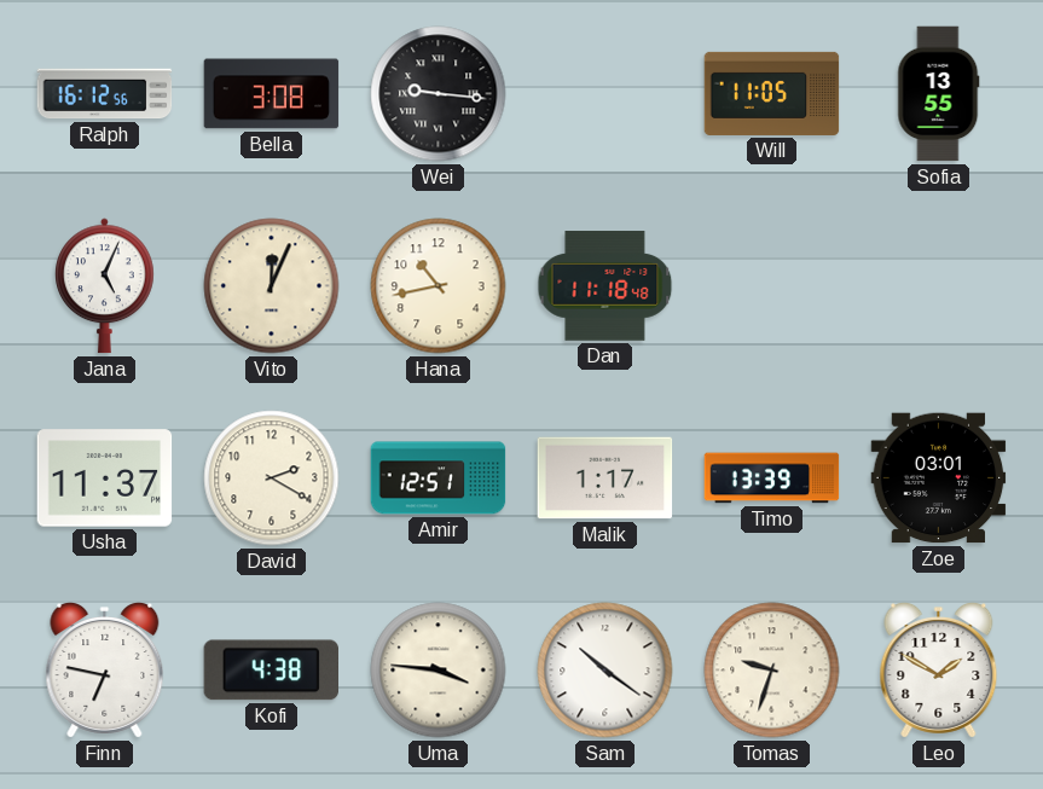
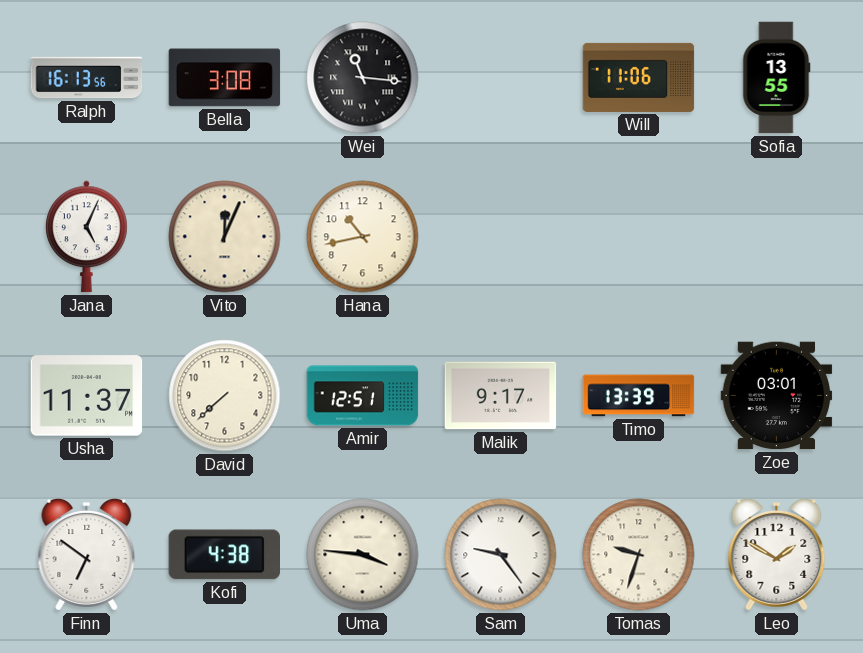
Ralph: 16:12 -> 16:13 (87, 78)
Wei: 9:16 -> 11:16 (363, 78)
Will: 11:05 -> 11:06 (639, 77)
Dan: 11:18 -> none (605, 286)
David: 2:20 -> 7:38 (225, 396)
Malik: 1:17 -> 9:17 (501, 396)
Finn: 6:47 -> 6:51 (87, 555)
Sam: 10:21 -> 9:24 (501, 555)
